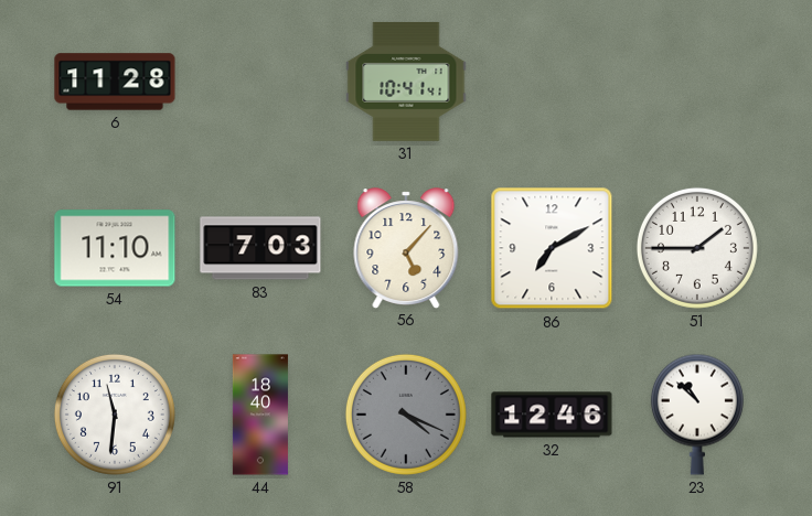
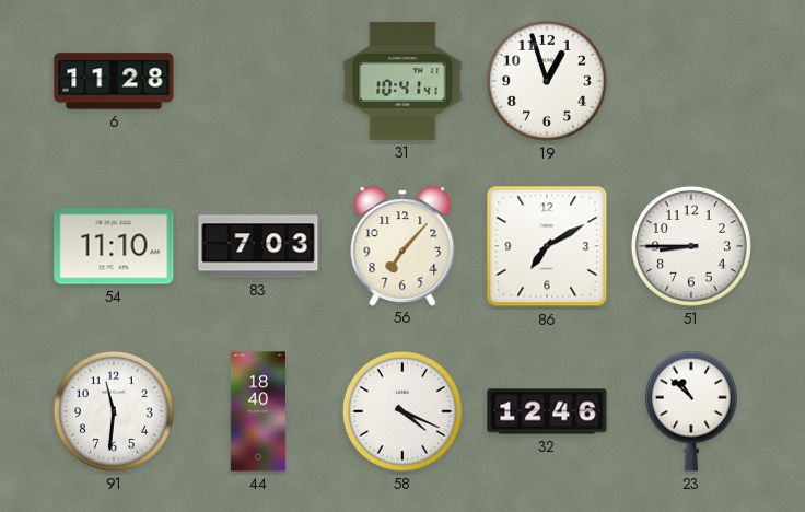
19: none -> 12:57 (547, 81)
56: 5:07 -> 7:07 (402, 246)
51: 1:45 -> 8:45 (691, 246)
58 dial: grey -> white (402, 411)
